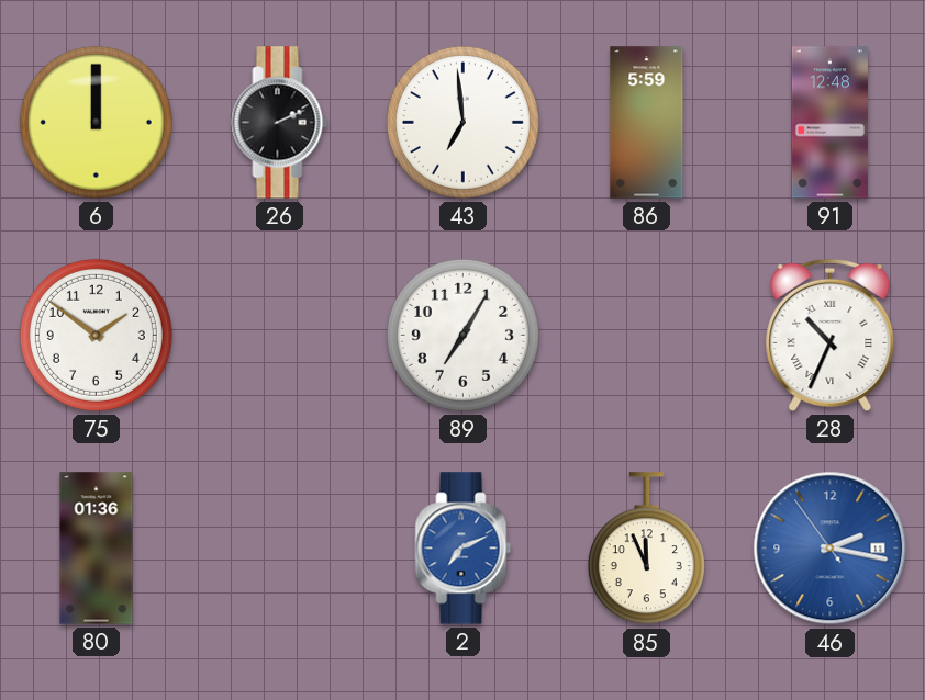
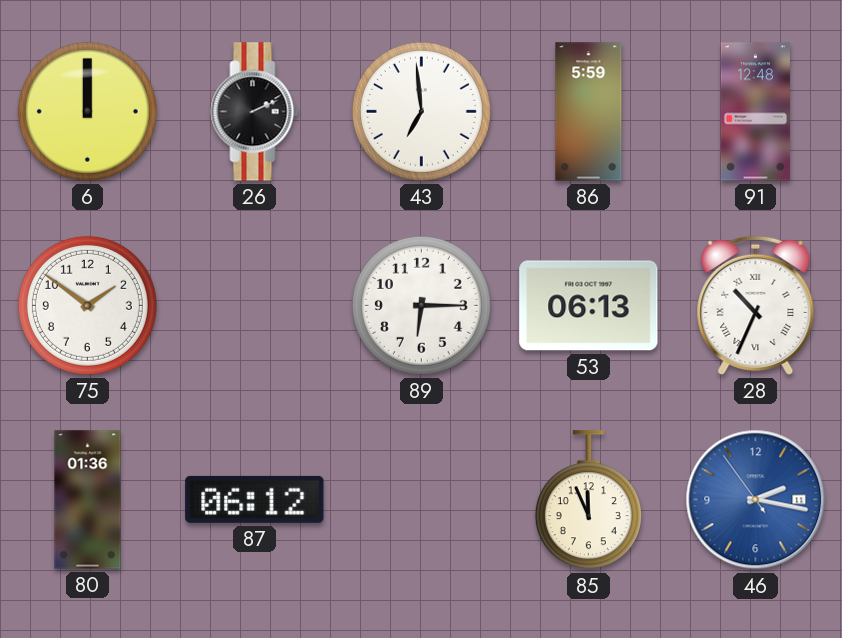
89: 7:05 -> 6:15 (421, 305)
53: none -> 06:13 (589, 306)
87: none -> 06:12 (255, 499)
2: 7:11 -> none (464, 549)
